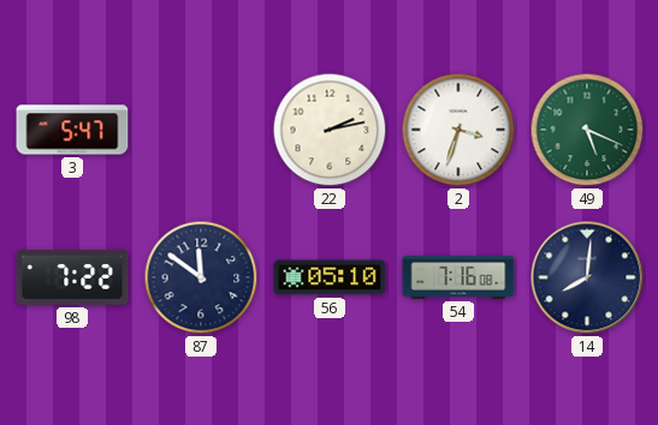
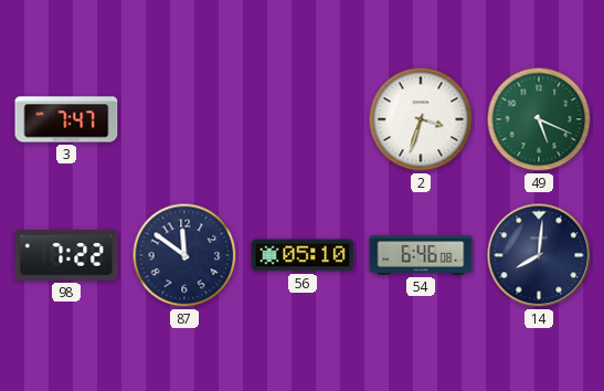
3: 5:47 -> 7:47 (66, 119)
22: 2:13 -> none (330, 130)
54: 7:16 -> 6:46 (421, 255)
